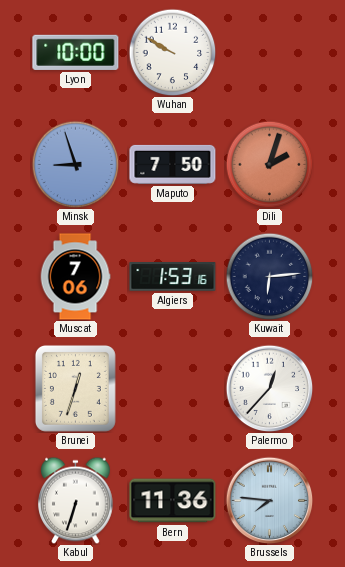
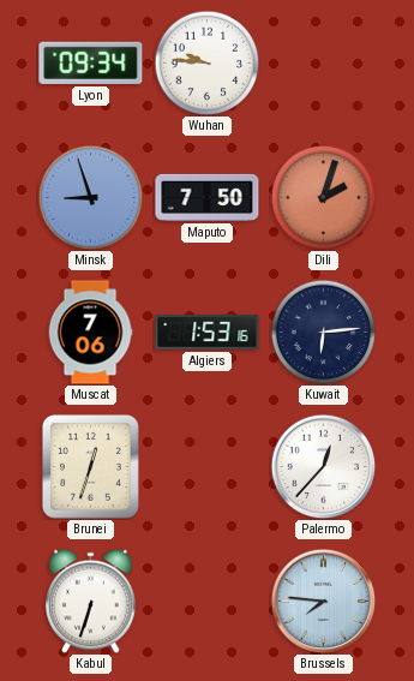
Lyon: 10:00 -> 09:34 (91, 62)
Wuhan: 9:50 -> 9:46 (206, 62)
Bern: 11:36 -> none (173, 501)
